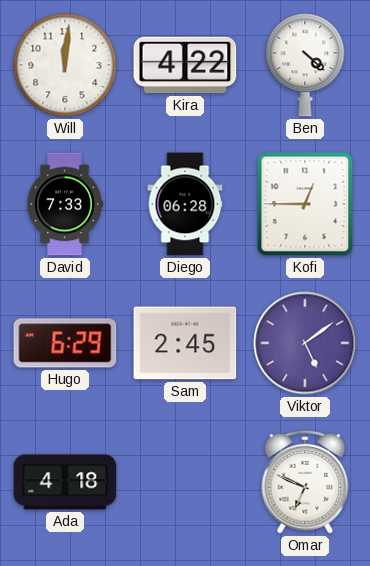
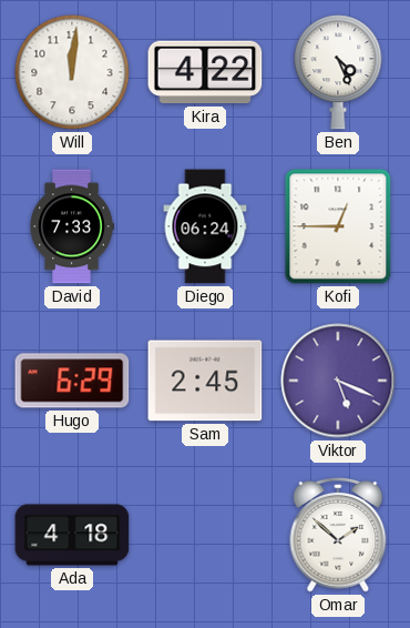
Ben: 4:22 -> 4:26 (338, 72)
Diego: 06:28 -> 06:24 (205, 226)
Viktor: 5:09 -> 5:19 (338, 381)
Omar: 6:49 -> 1:52 (338, 535)
